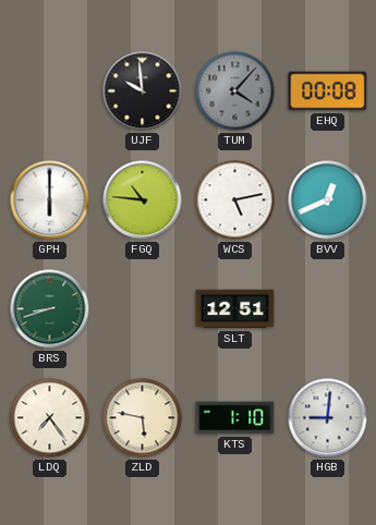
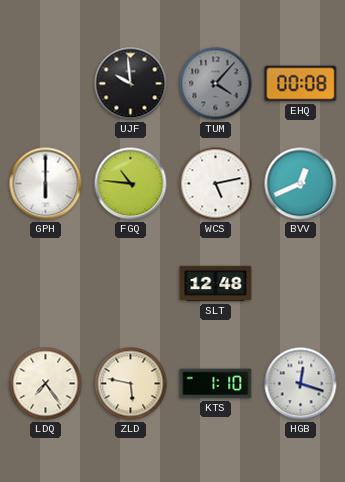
BRS: 8:42 -> none (50, 309)
SLT: 12:51 -> 12:48 (216, 284)
HGB: 9:01 -> 12:18 (301, 384)
